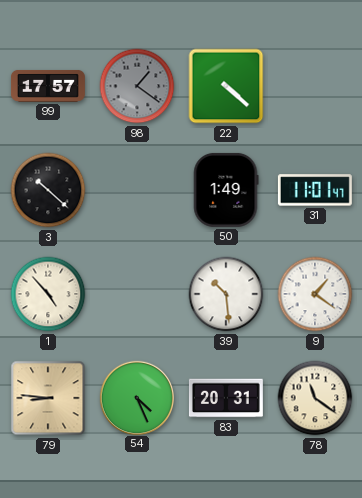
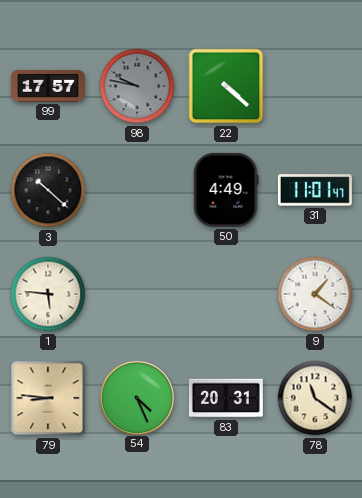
98: 1:21 -> 9:47 (137, 86)
50: 1:49 -> 4:49 (226, 190)
1: 4:53 -> 5:46 (48, 294)
39: 10:29 -> none (226, 294)
